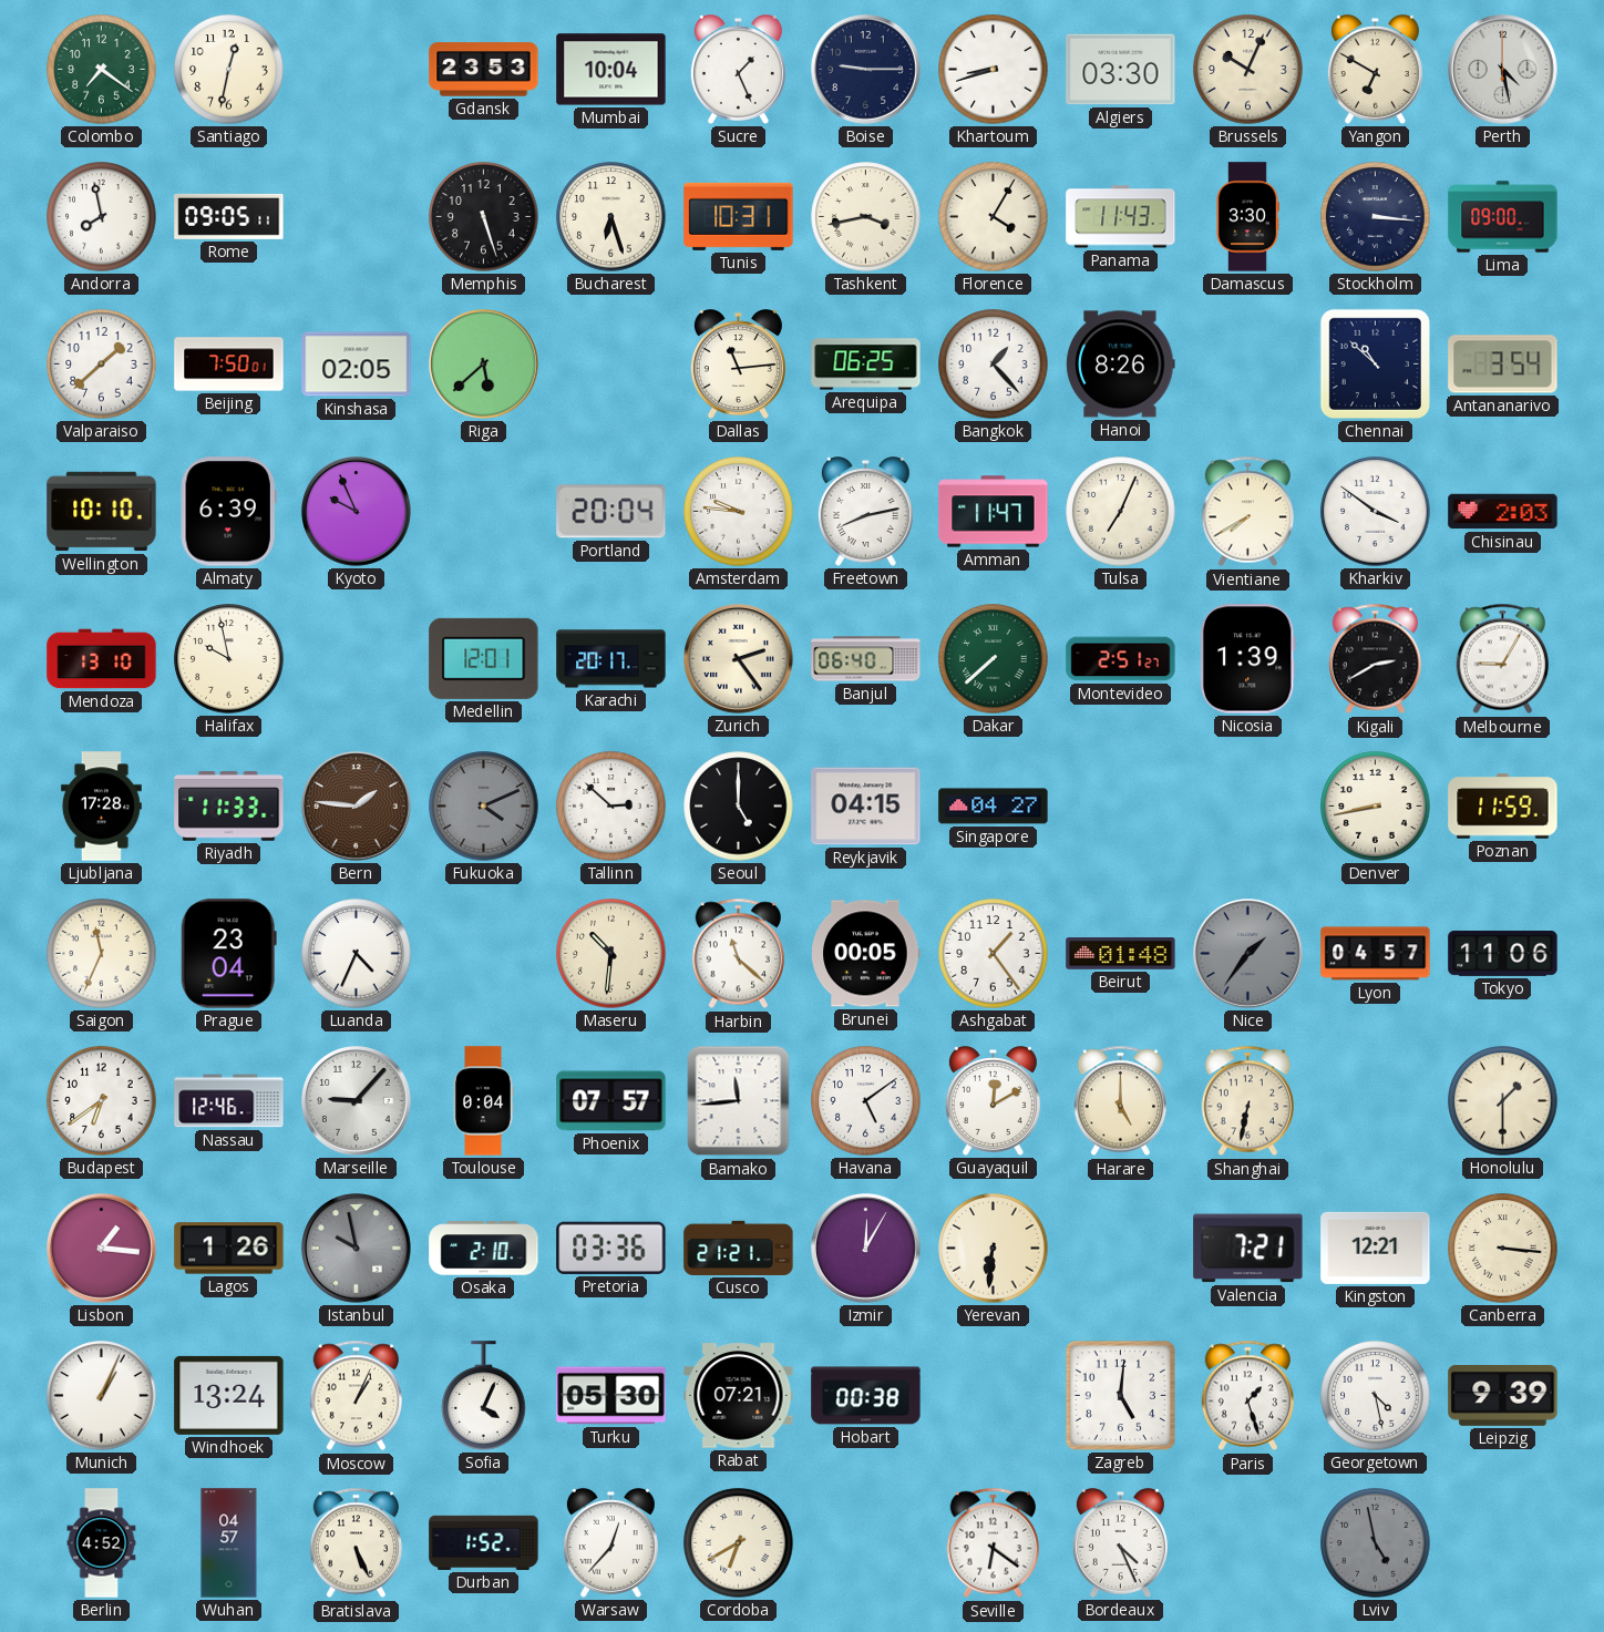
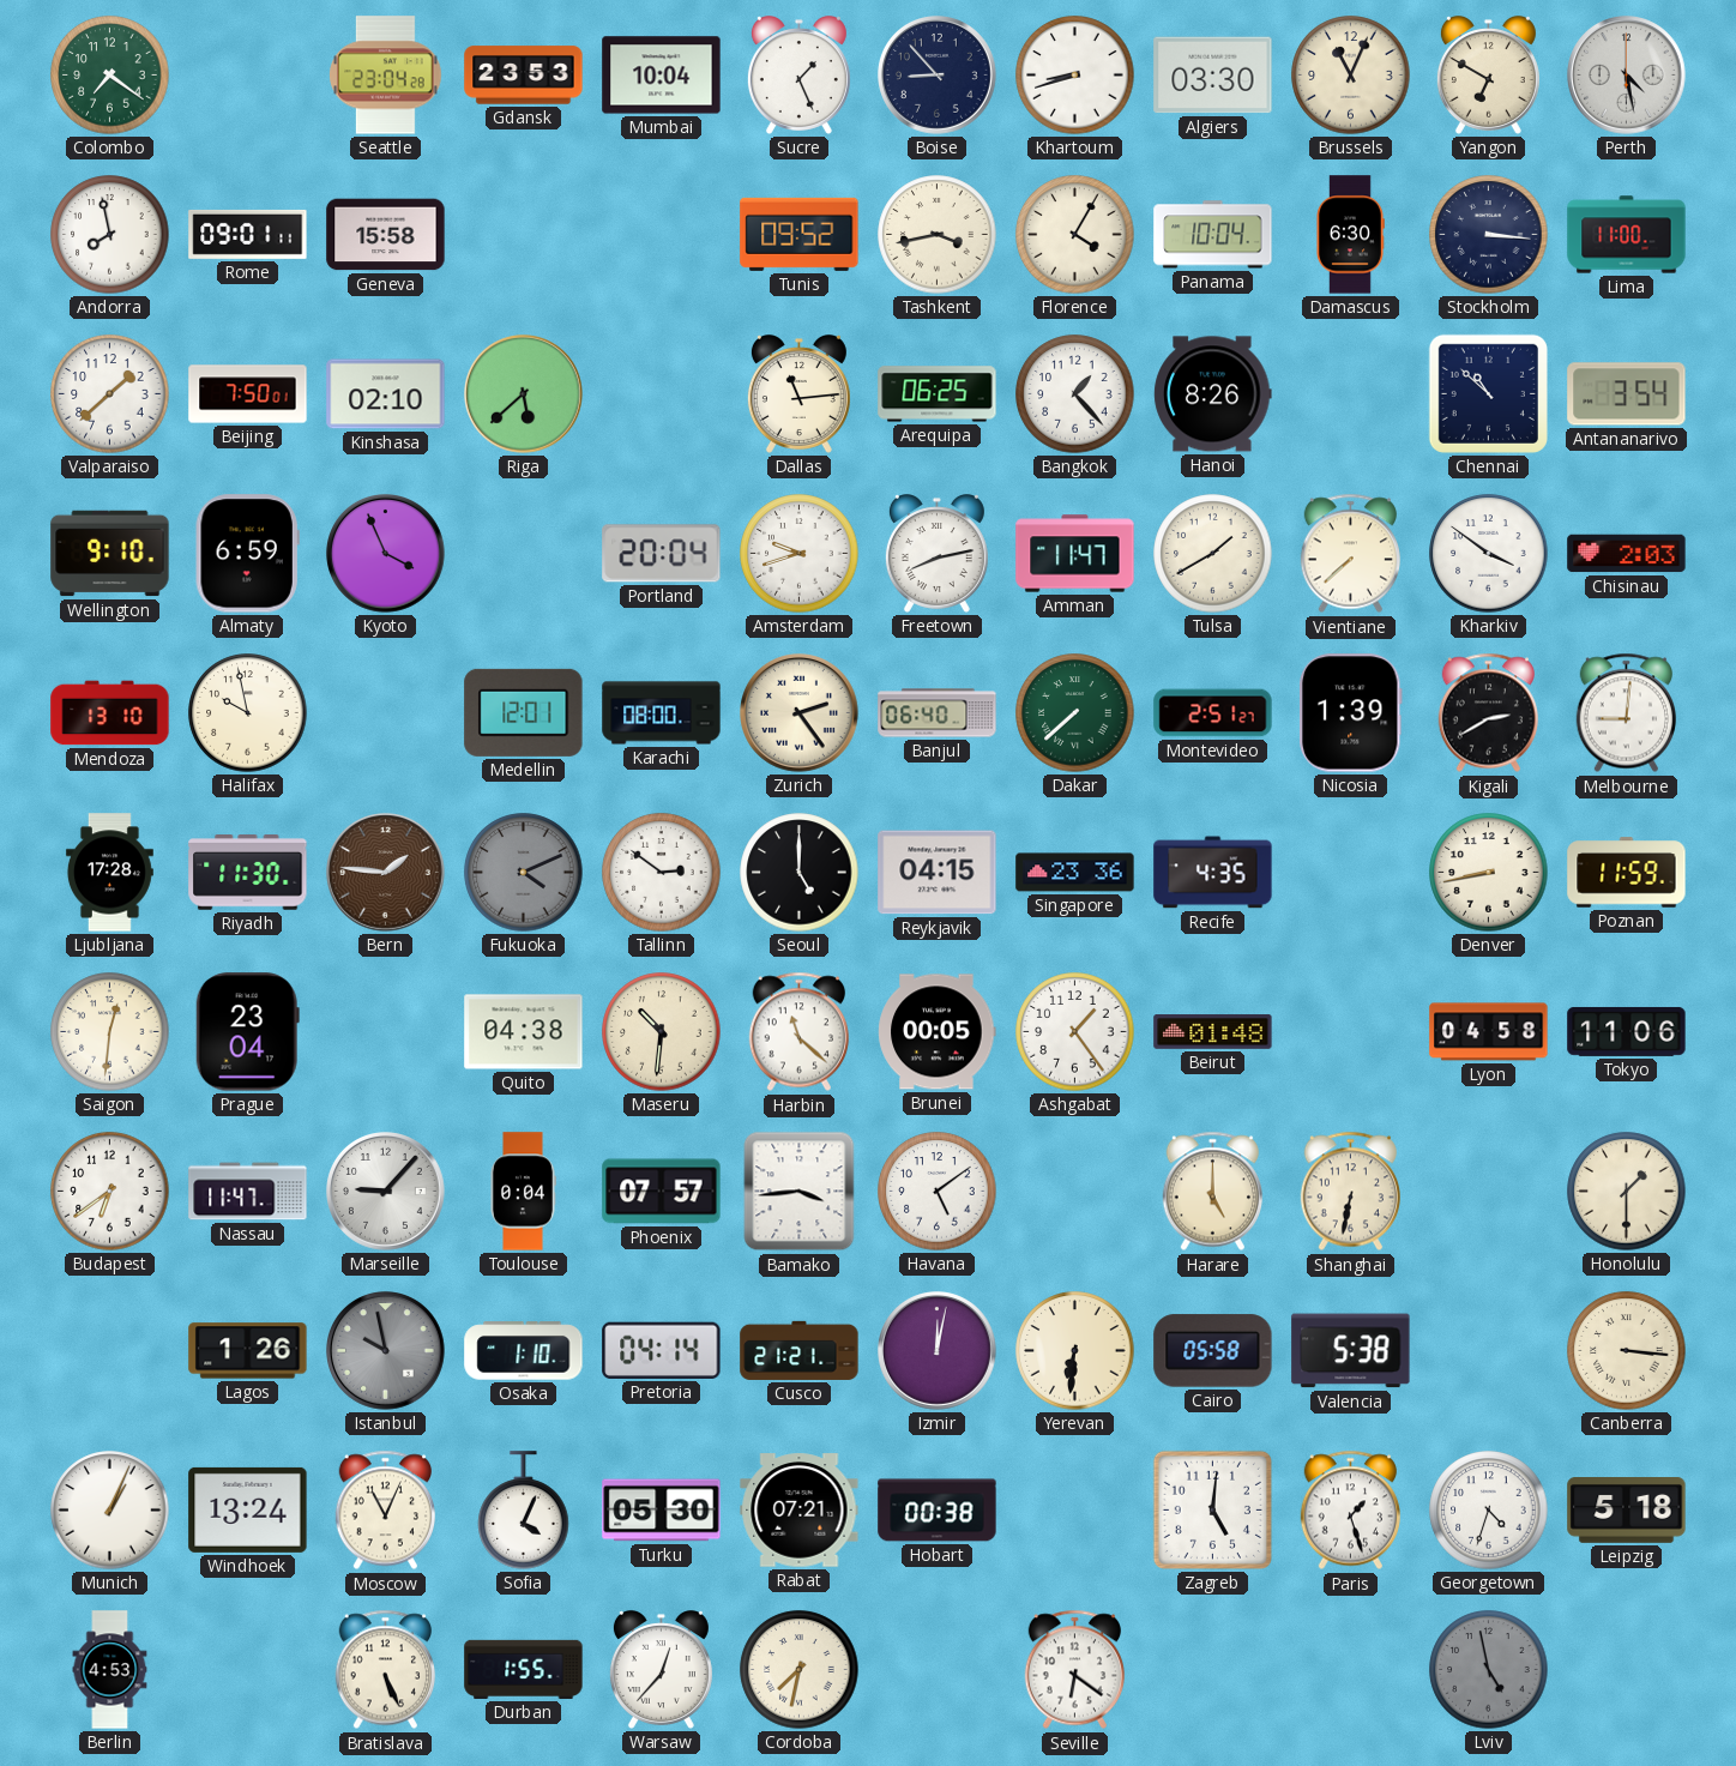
Santiago: 12:32 -> none (229, 70)
Seattle: none -> 23:04 (386, 76)
Boise: 9:15 -> 8:53 (938, 76)
Brussels: 10:04 -> 11:04 (1351, 76)
Rome: 09:05 -> 09:01 (248, 234)
Geneva: none -> 15:58 (386, 235)
Memphis: 5:27 -> none (484, 217)
Bucharest: 6:27 -> none (611, 217)
Tunis: 10:31 -> 09:52 (800, 234)
Panama: 11:43 -> 10:04 (1213, 235)
Damascus: 3:30 -> 6:30 (1350, 235)
Lima: 09:00 -> 11:00 (1627, 235)
Kinshasa: 02:05 -> 02:10 (386, 394)
Wellington: 10:10 -> 9:10 (110, 554)
Almaty: 6:39 -> 6:59 (247, 554)
Kyoto: 9:56 -> 3:56 (386, 554)
Amsterdam: 9:46 -> 9:42 (800, 554)
Tulsa: 7:04 -> 1:40 (1213, 554)
Vientiane: 7:40 -> 7:38 (1350, 554)
Karachi: 20:17 -> 08:00 (662, 713)
Melbourne: 9:05 -> 9:01 (1626, 713)
Riyadh: 11:33 -> 11:30 (248, 873)
Tallinn: 2:52 -> 2:51 (662, 873)
Singapore: 04:27 -> 23:36 (1075, 873)
Recife: none -> 4:35 (1213, 873)
Saigon: 11:34 -> 12:31 (110, 1032)
Luanda: 4:34 -> none (357, 954)
Quito: none -> 04:38 (524, 1032)
Nice: 1:36 -> none (1248, 954)
Lyon: 04:57 -> 04:58 (1489, 1032)
Nassau: 12:46 -> 11:47 (248, 1192)
Bamako: 11:44 -> 3:44 (800, 1192)
Guayaquil: 12:10 -> none (993, 1101)
Lisbon: 1:16 -> none (102, 1249)
Osaka: 2:10 -> 1:10 (524, 1351)
Pretoria: 03:36 -> 04:14 (662, 1350)
Izmir: 12:05 -> 12:02 (938, 1351)
Cairo: none -> 05:58 (1213, 1351)
Valencia: 7:21 -> 5:38 (1351, 1351)
Kingston: 12:21 -> none (1376, 1248)
Moscow: 1:04 -> 11:04 (385, 1511)
Georgetown: 4:28 -> 4:33 (1489, 1511)
Leipzig: 9:39 -> 5:18 (1627, 1511)
Berlin: 4:52 -> 4:53 (110, 1670)
Wuhan: 04:57 -> none (229, 1543)
Durban: 1:52 -> 1:55 (524, 1669)
Cordoba: 6:40 -> 7:32 (800, 1670)
Bordeaux: 4:26 -> none (1120, 1543)
